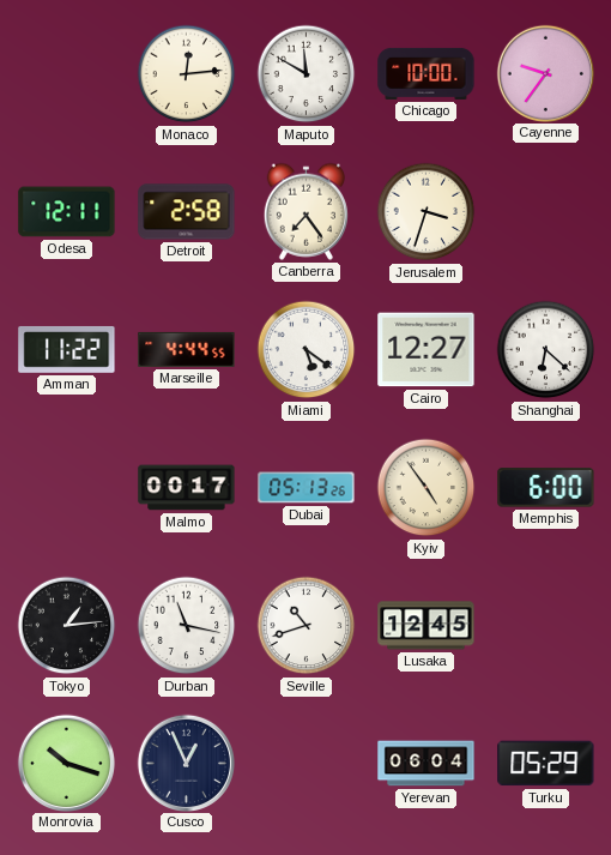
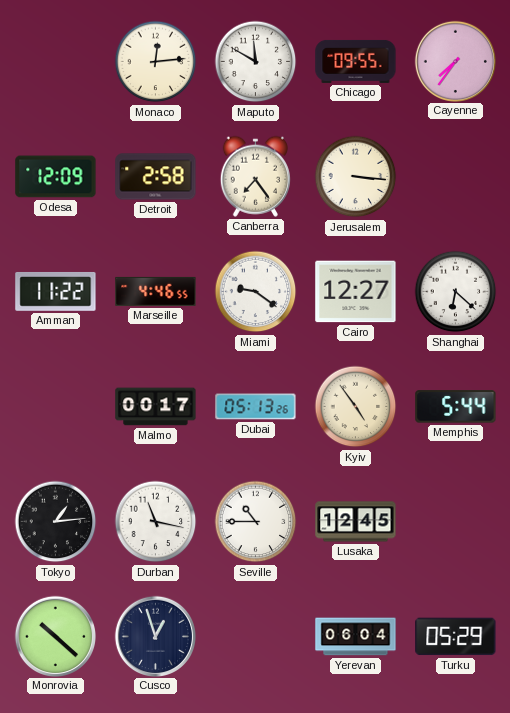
Chicago: 10:00 -> 09:55 (356, 61)
Cayenne: 9:36 -> 7:36 (455, 61)
Odesa: 12:11 -> 12:09 (56, 177)
Jerusalem: 3:33 -> 3:16 (356, 177)
Marseille: 4:44 -> 4:46 (156, 291)
Miami: 5:21 -> 9:21 (256, 292)
Memphis: 6:00 -> 5:44 (456, 407)
Seville: 10:42 -> 10:45 (256, 522)
Monrovia: 10:18 -> 10:22 (55, 636)
Cusco: 12:56 -> 12:57 (155, 636)
